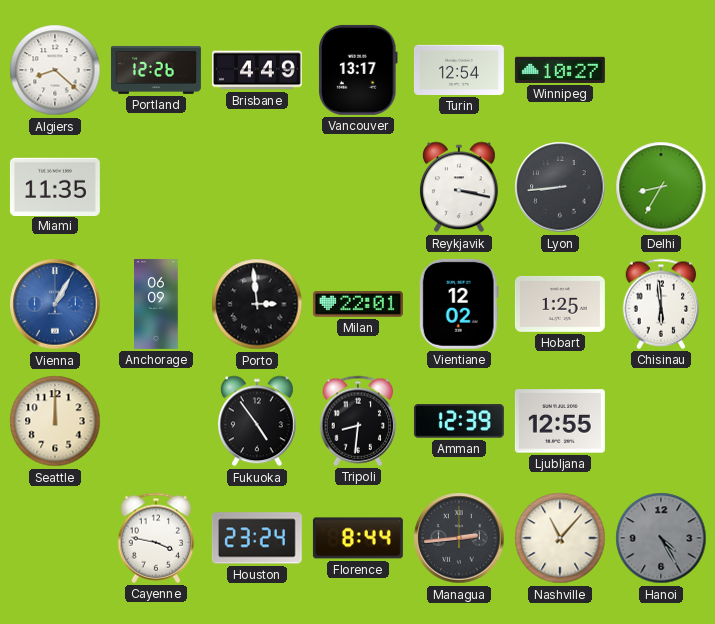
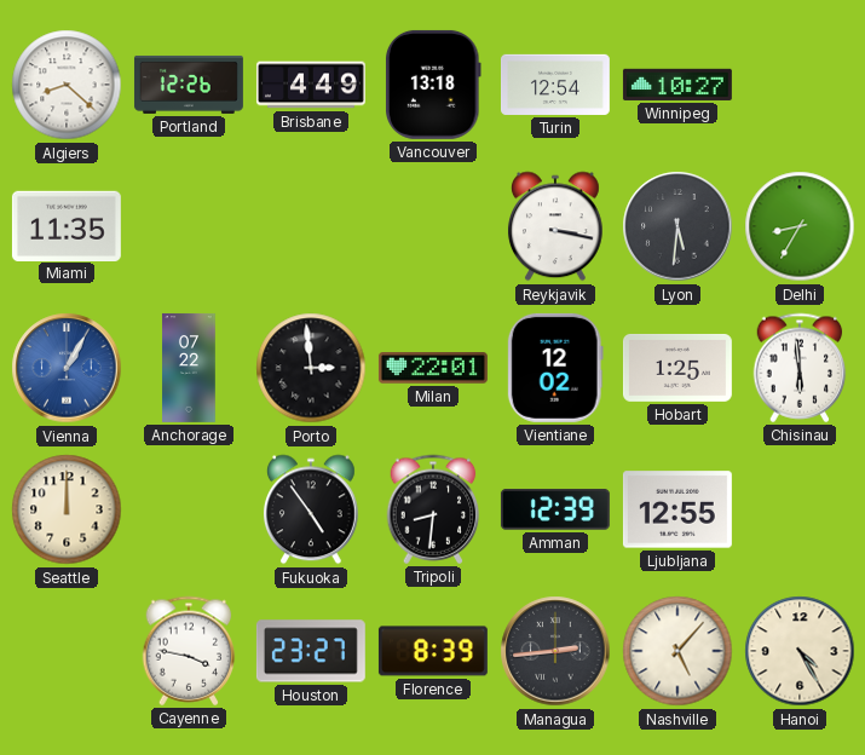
Vancouver: 13:17 -> 13:18 (434, 85)
Lyon: 8:44 -> 5:31 (677, 226)
Anchorage: 06:09 -> 07:22 (189, 368)
Houston: 23:24 -> 23:27 (311, 651)
Florence: 8:44 -> 8:39 (433, 651)
Nashville: 11:07 -> 5:07 (677, 651)
Hanoi dial: grey -> cream (800, 651)
